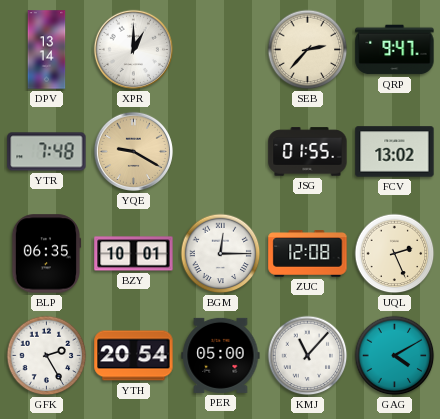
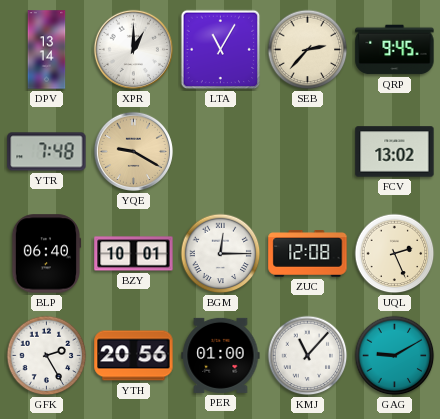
LTA: none -> 11:05 (221, 50)
QRP: 9:47 -> 9:45 (395, 50)
JSG: 01:55 -> none (308, 152)
BLP: 06:35 -> 06:40 (46, 254)
YTH: 20:54 -> 20:56 (134, 356)
PER: 05:00 -> 01:00 (221, 355)
GAG: 4:10 -> 9:10 (395, 356)
